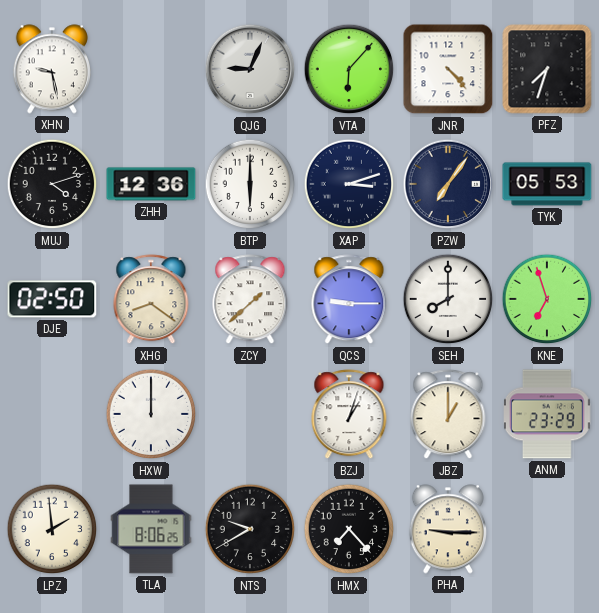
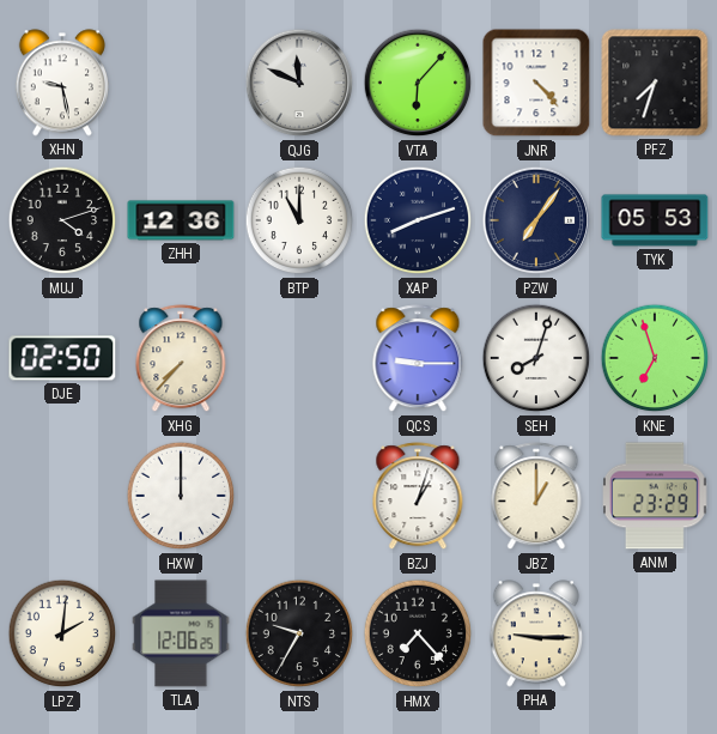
QJG: 9:04 -> 11:49 (299, 83)
BTP: 6:00 -> 11:00 (299, 220)
XAP: 3:12 -> 8:12 (418, 220)
XHG: 8:21 -> 7:37 (181, 359)
ZCY: 1:38 -> none (250, 300)
SEH: 8:00 -> 8:03 (536, 358)
LPZ: 1:59 -> 2:01 (62, 633)
TLA: 8:06 -> 12:06 (181, 633)
NTS: 9:40 -> 9:35 (299, 633)
